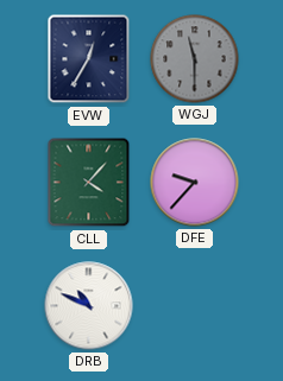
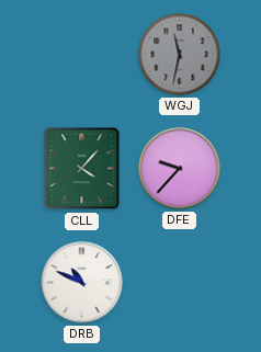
EVW: 12:35 -> none (89, 59)
WGJ: 11:30 -> 11:32 (180, 55)
